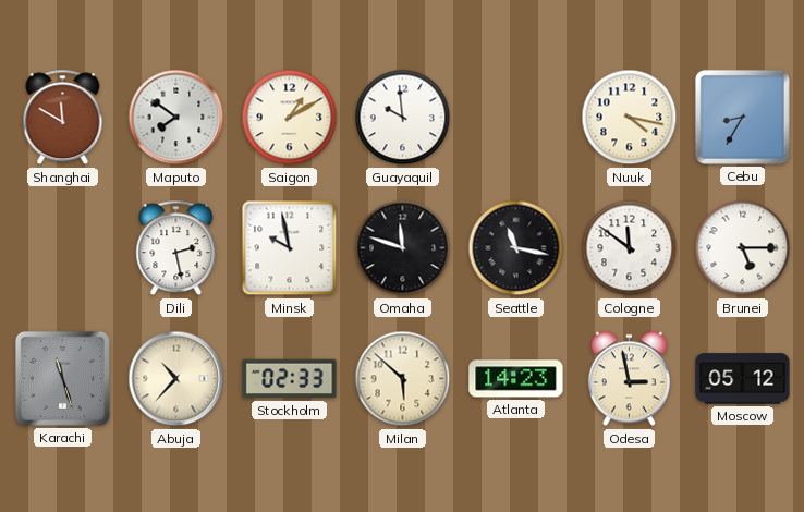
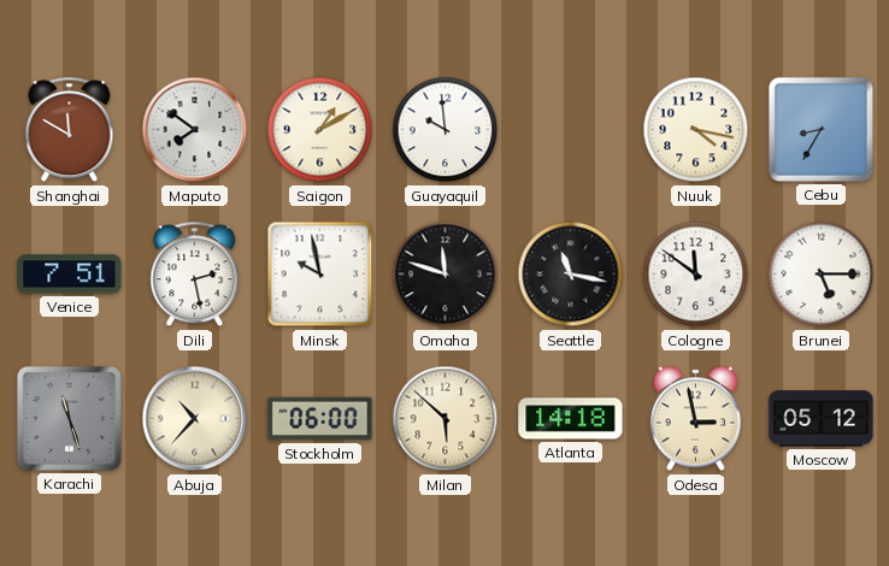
Venice: none -> 7:51 (70, 275)
Stockholm: 02:33 -> 06:00 (320, 419)
Atlanta: 14:23 -> 14:18 (571, 419)
